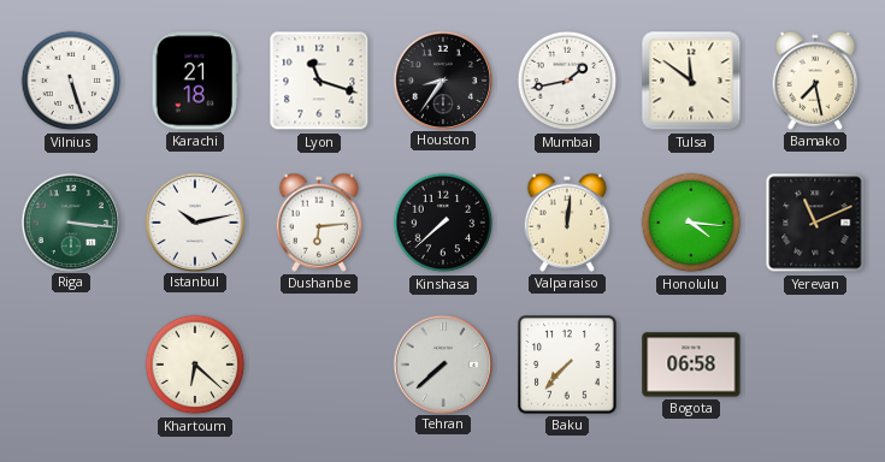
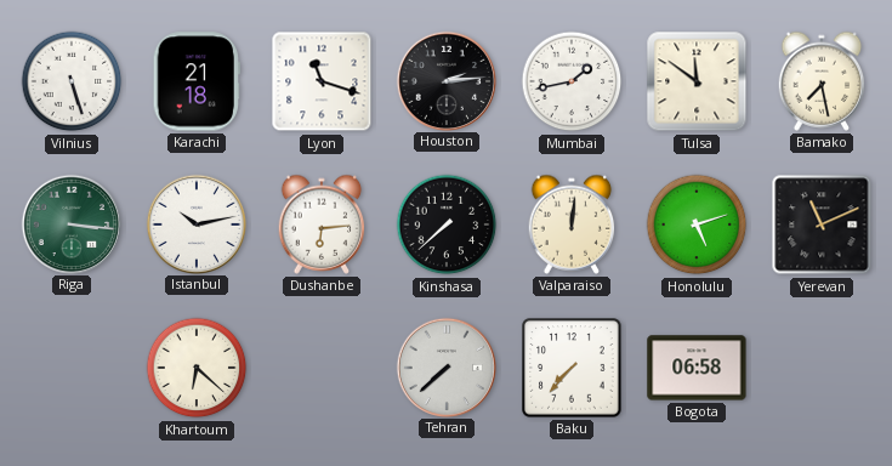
Houston: 8:36 -> 2:14 (445, 80)
Honolulu: 4:16 -> 5:12 (697, 225)
